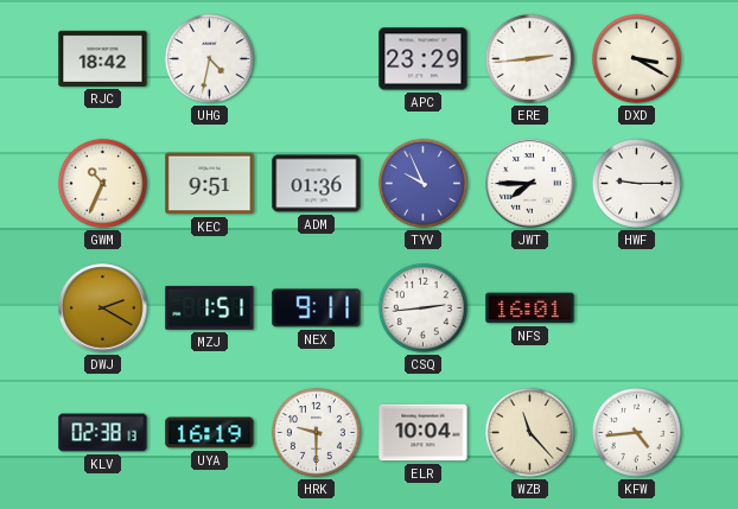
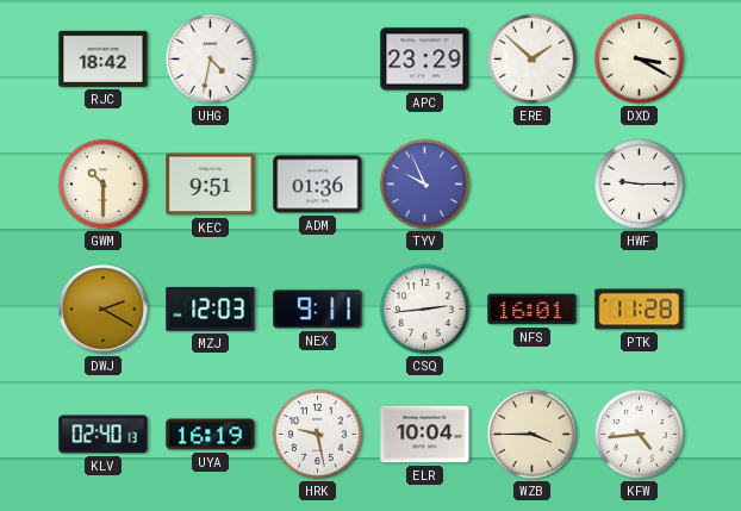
ERE: 2:44 -> 1:52 (531, 58)
GWM: 10:34 -> 10:30 (102, 183)
JWT: 7:45 -> none (530, 184)
MZJ: 1:51 -> 12:03 (211, 310)
PTK: none -> 11:28 (640, 310)
KLV: 02:38 -> 02:40 (104, 435)
HRK: 9:30 -> 9:28 (317, 434)
WZB: 11:23 -> 3:45 (531, 434)
